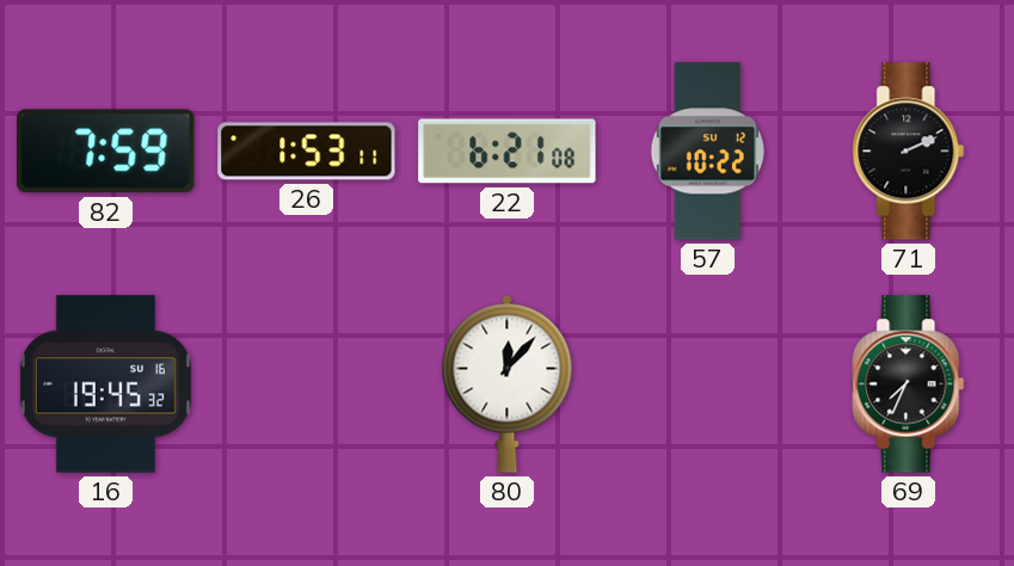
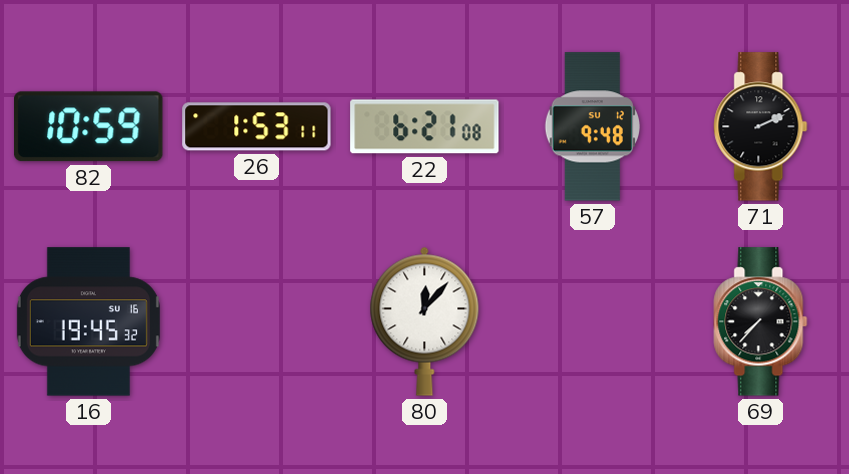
82: 7:59 -> 10:59 (89, 127)
57: 10:22 -> 9:48 (592, 127)
69: 7:34 -> 7:37 (761, 322)
